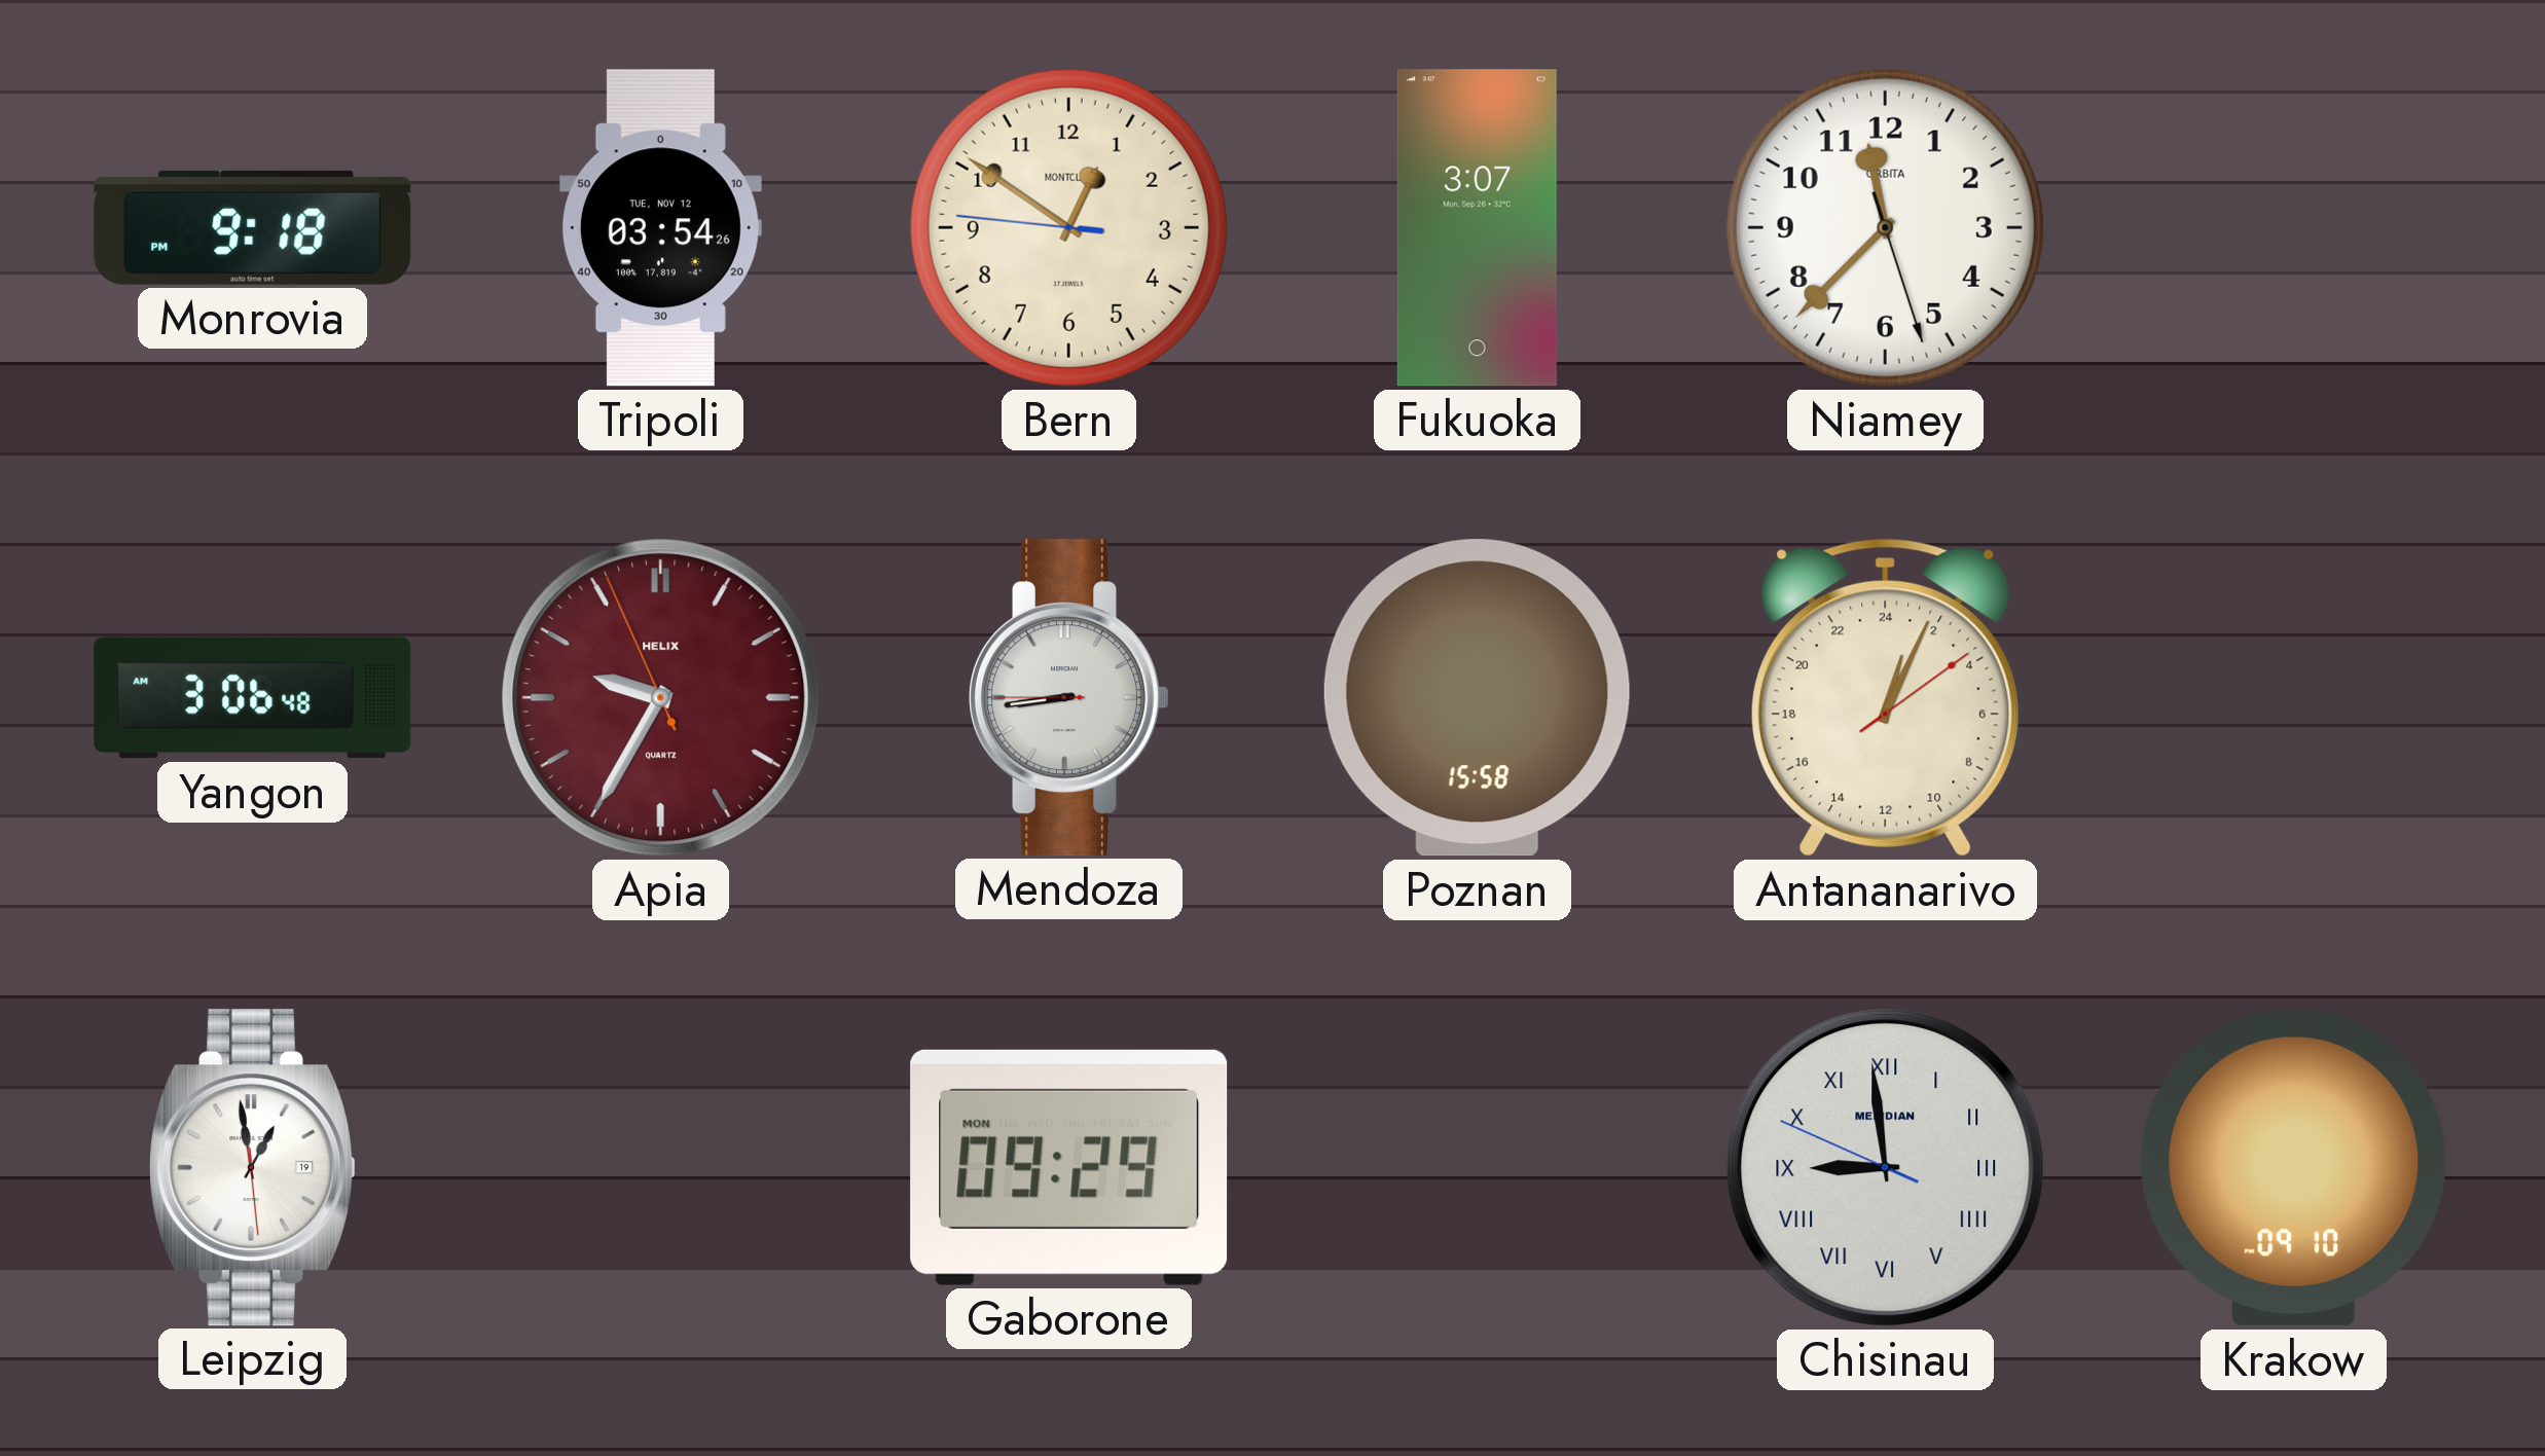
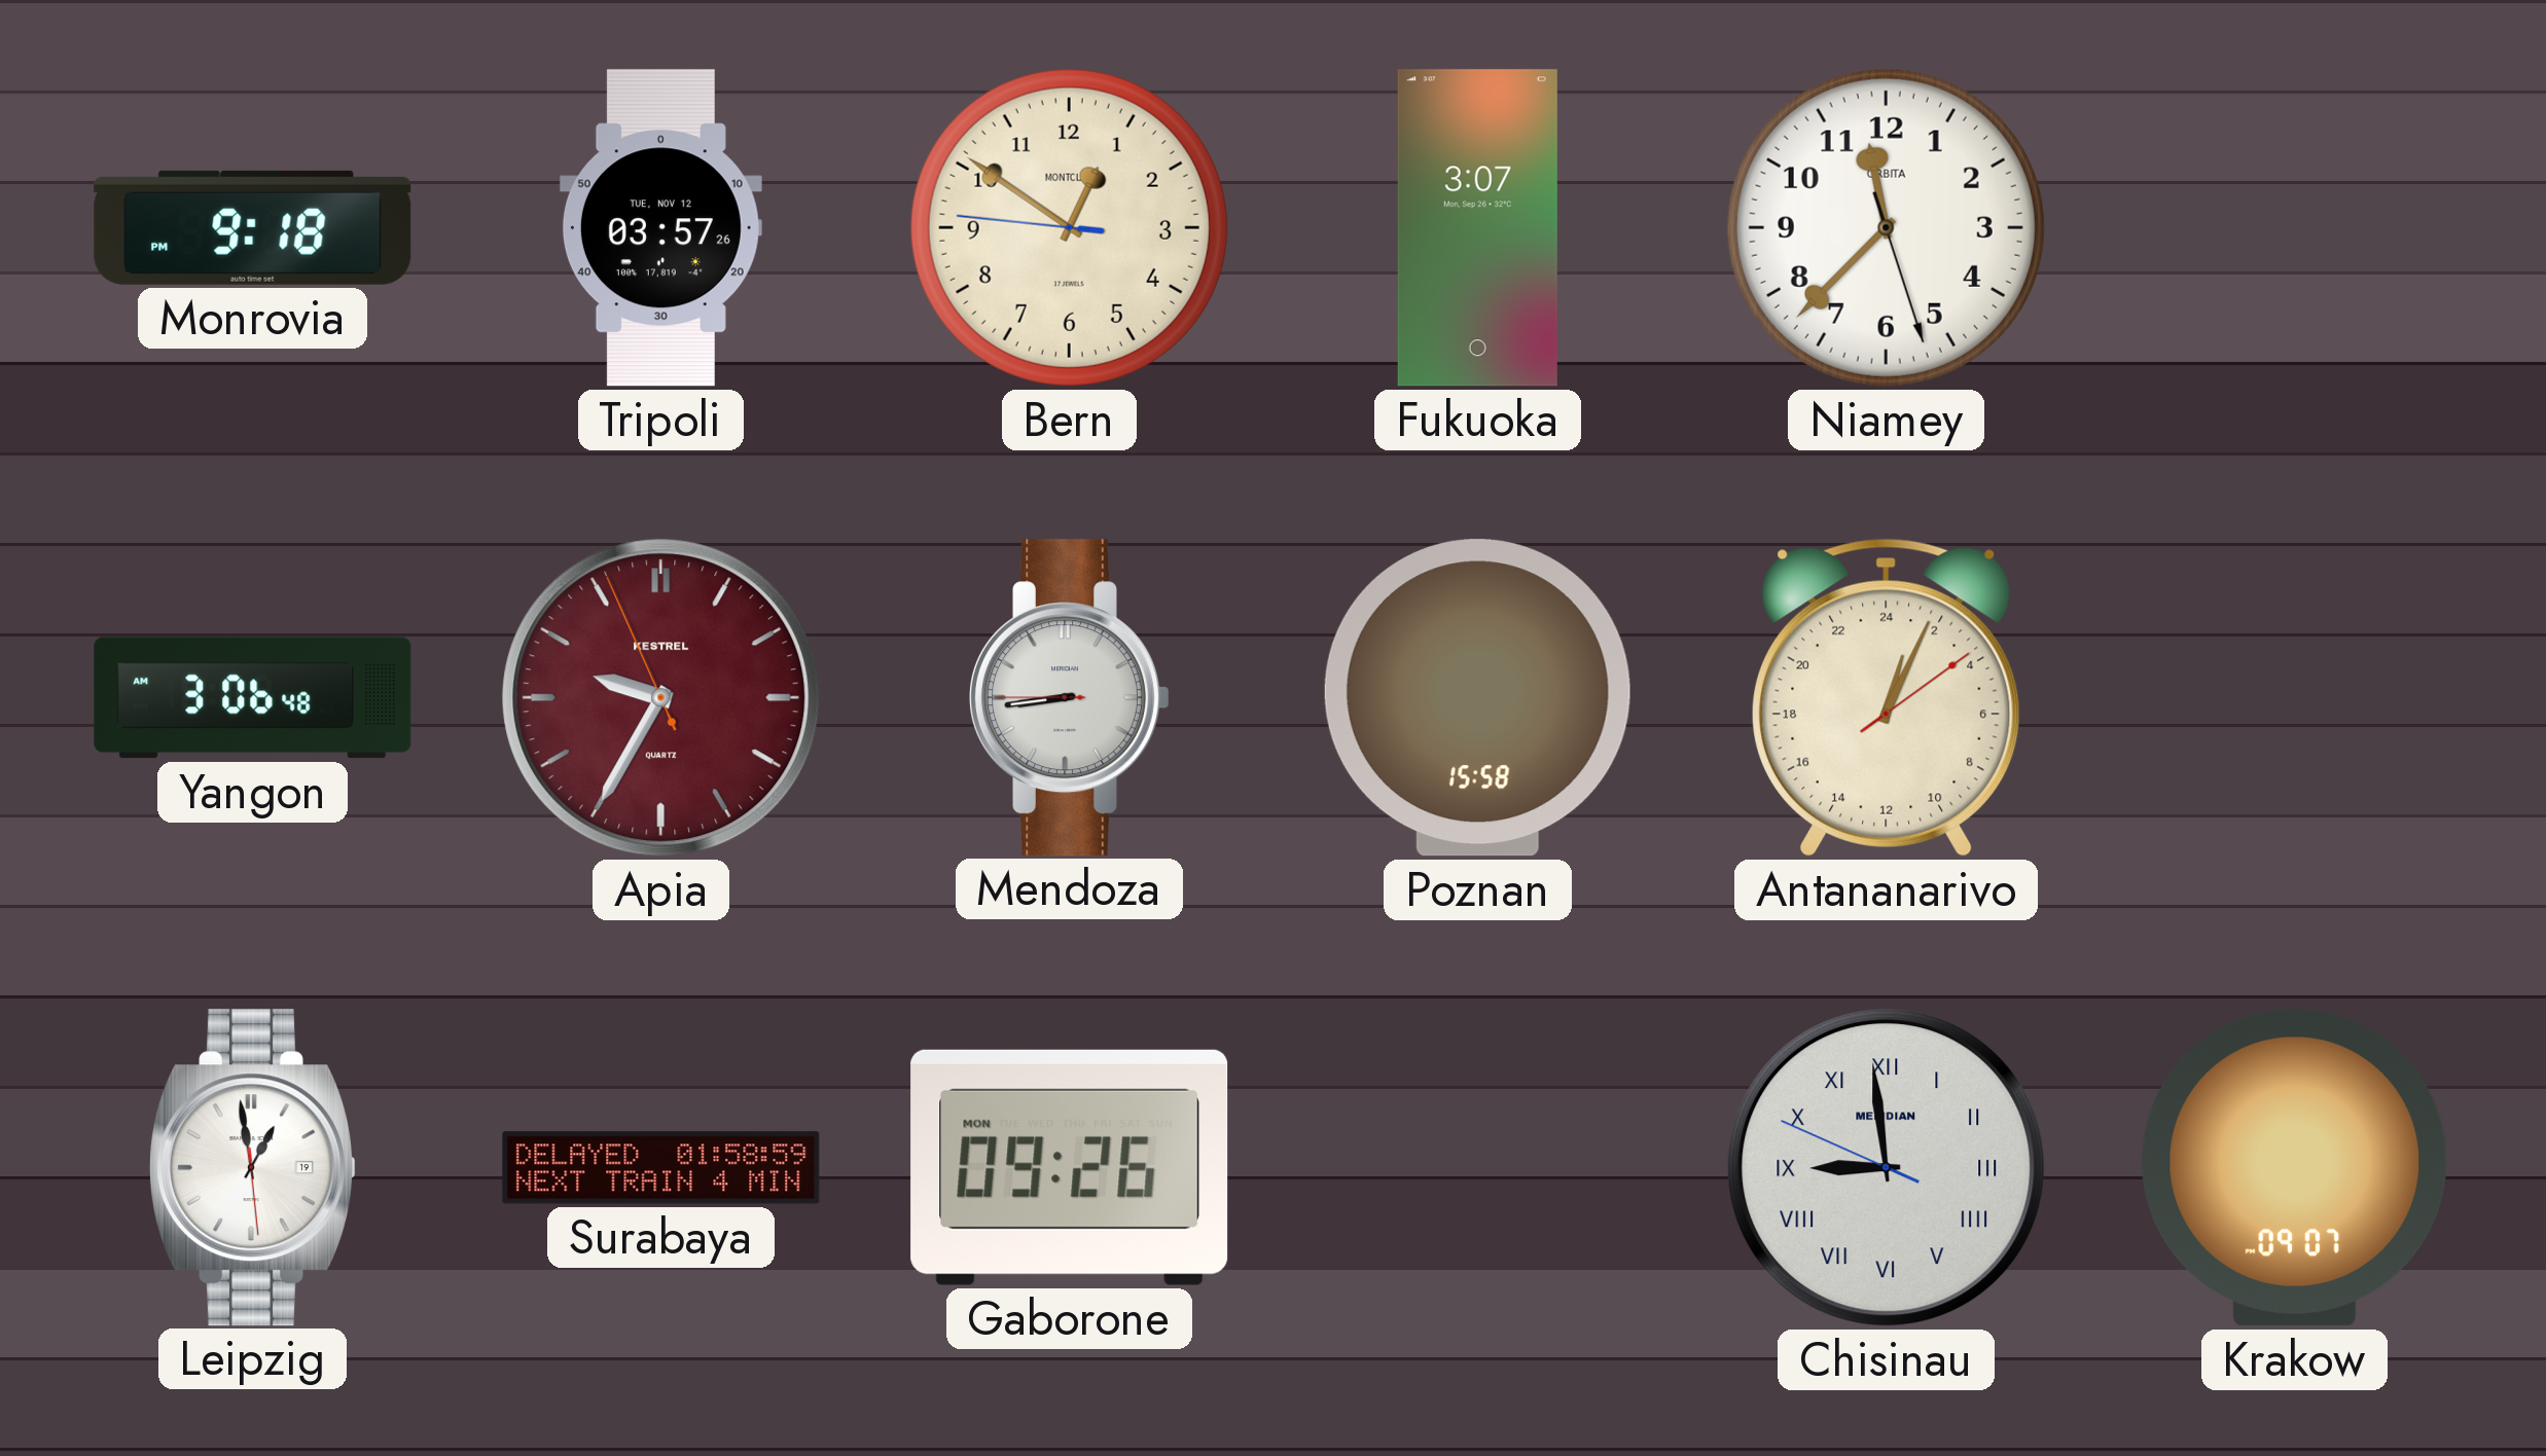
Tripoli: 03:54 -> 03:57 (660, 228)
Apia brand: HELIX -> KESTREL (661, 698)
Surabaya: none -> 01:58 (661, 1168)
Gaborone: 09:29 -> 09:26 (1070, 1167)
Krakow: 09:10 -> 09:07 (2295, 1168)
